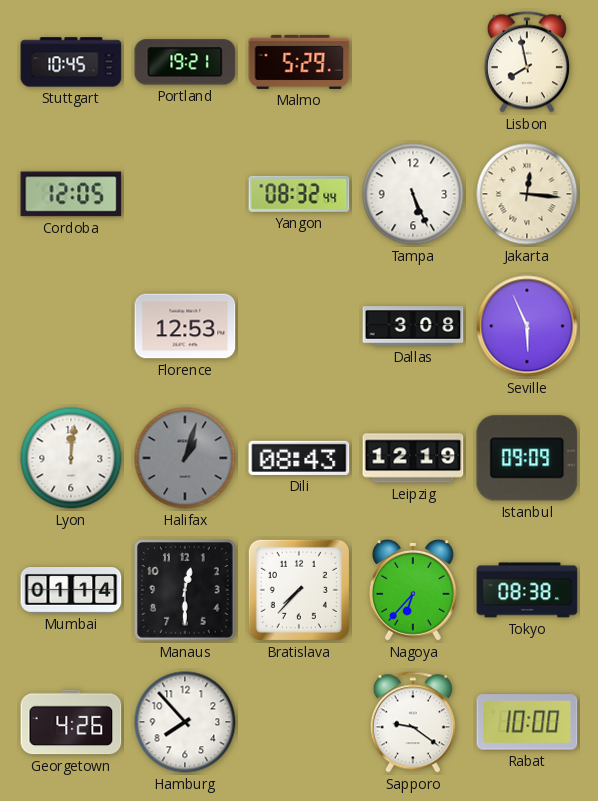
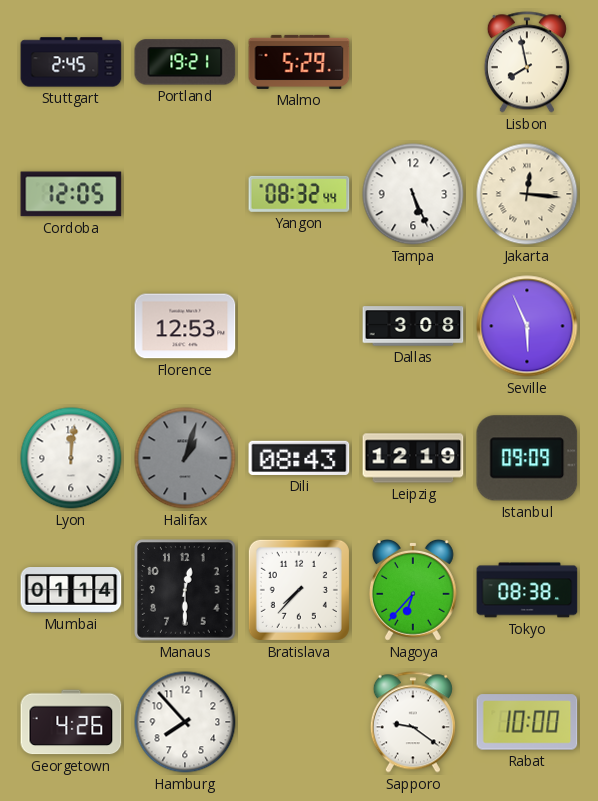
Stuttgart: 10:45 -> 2:45 (71, 62)
